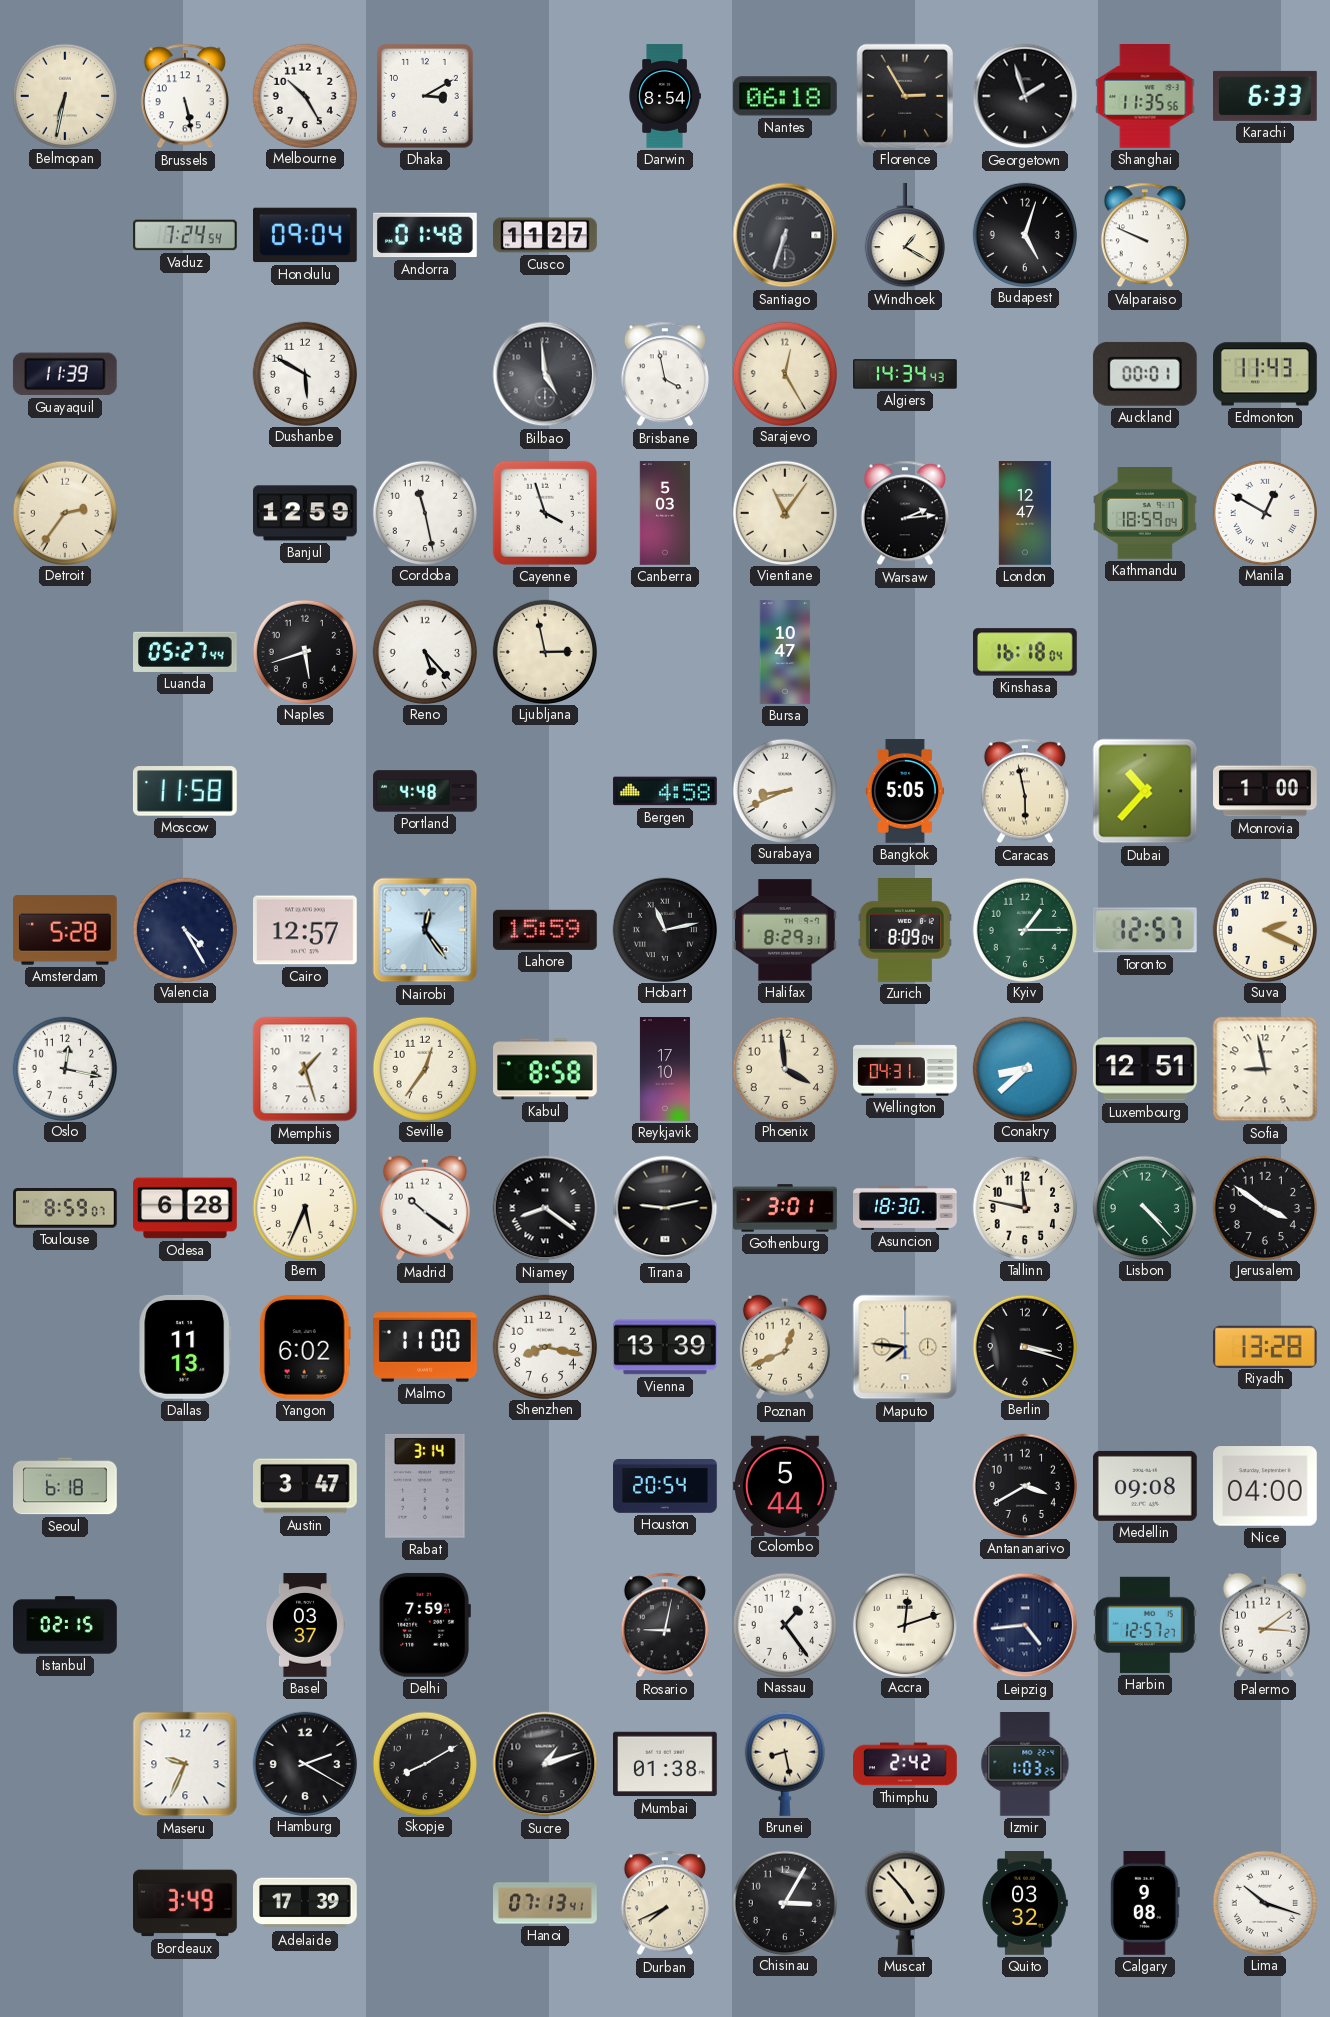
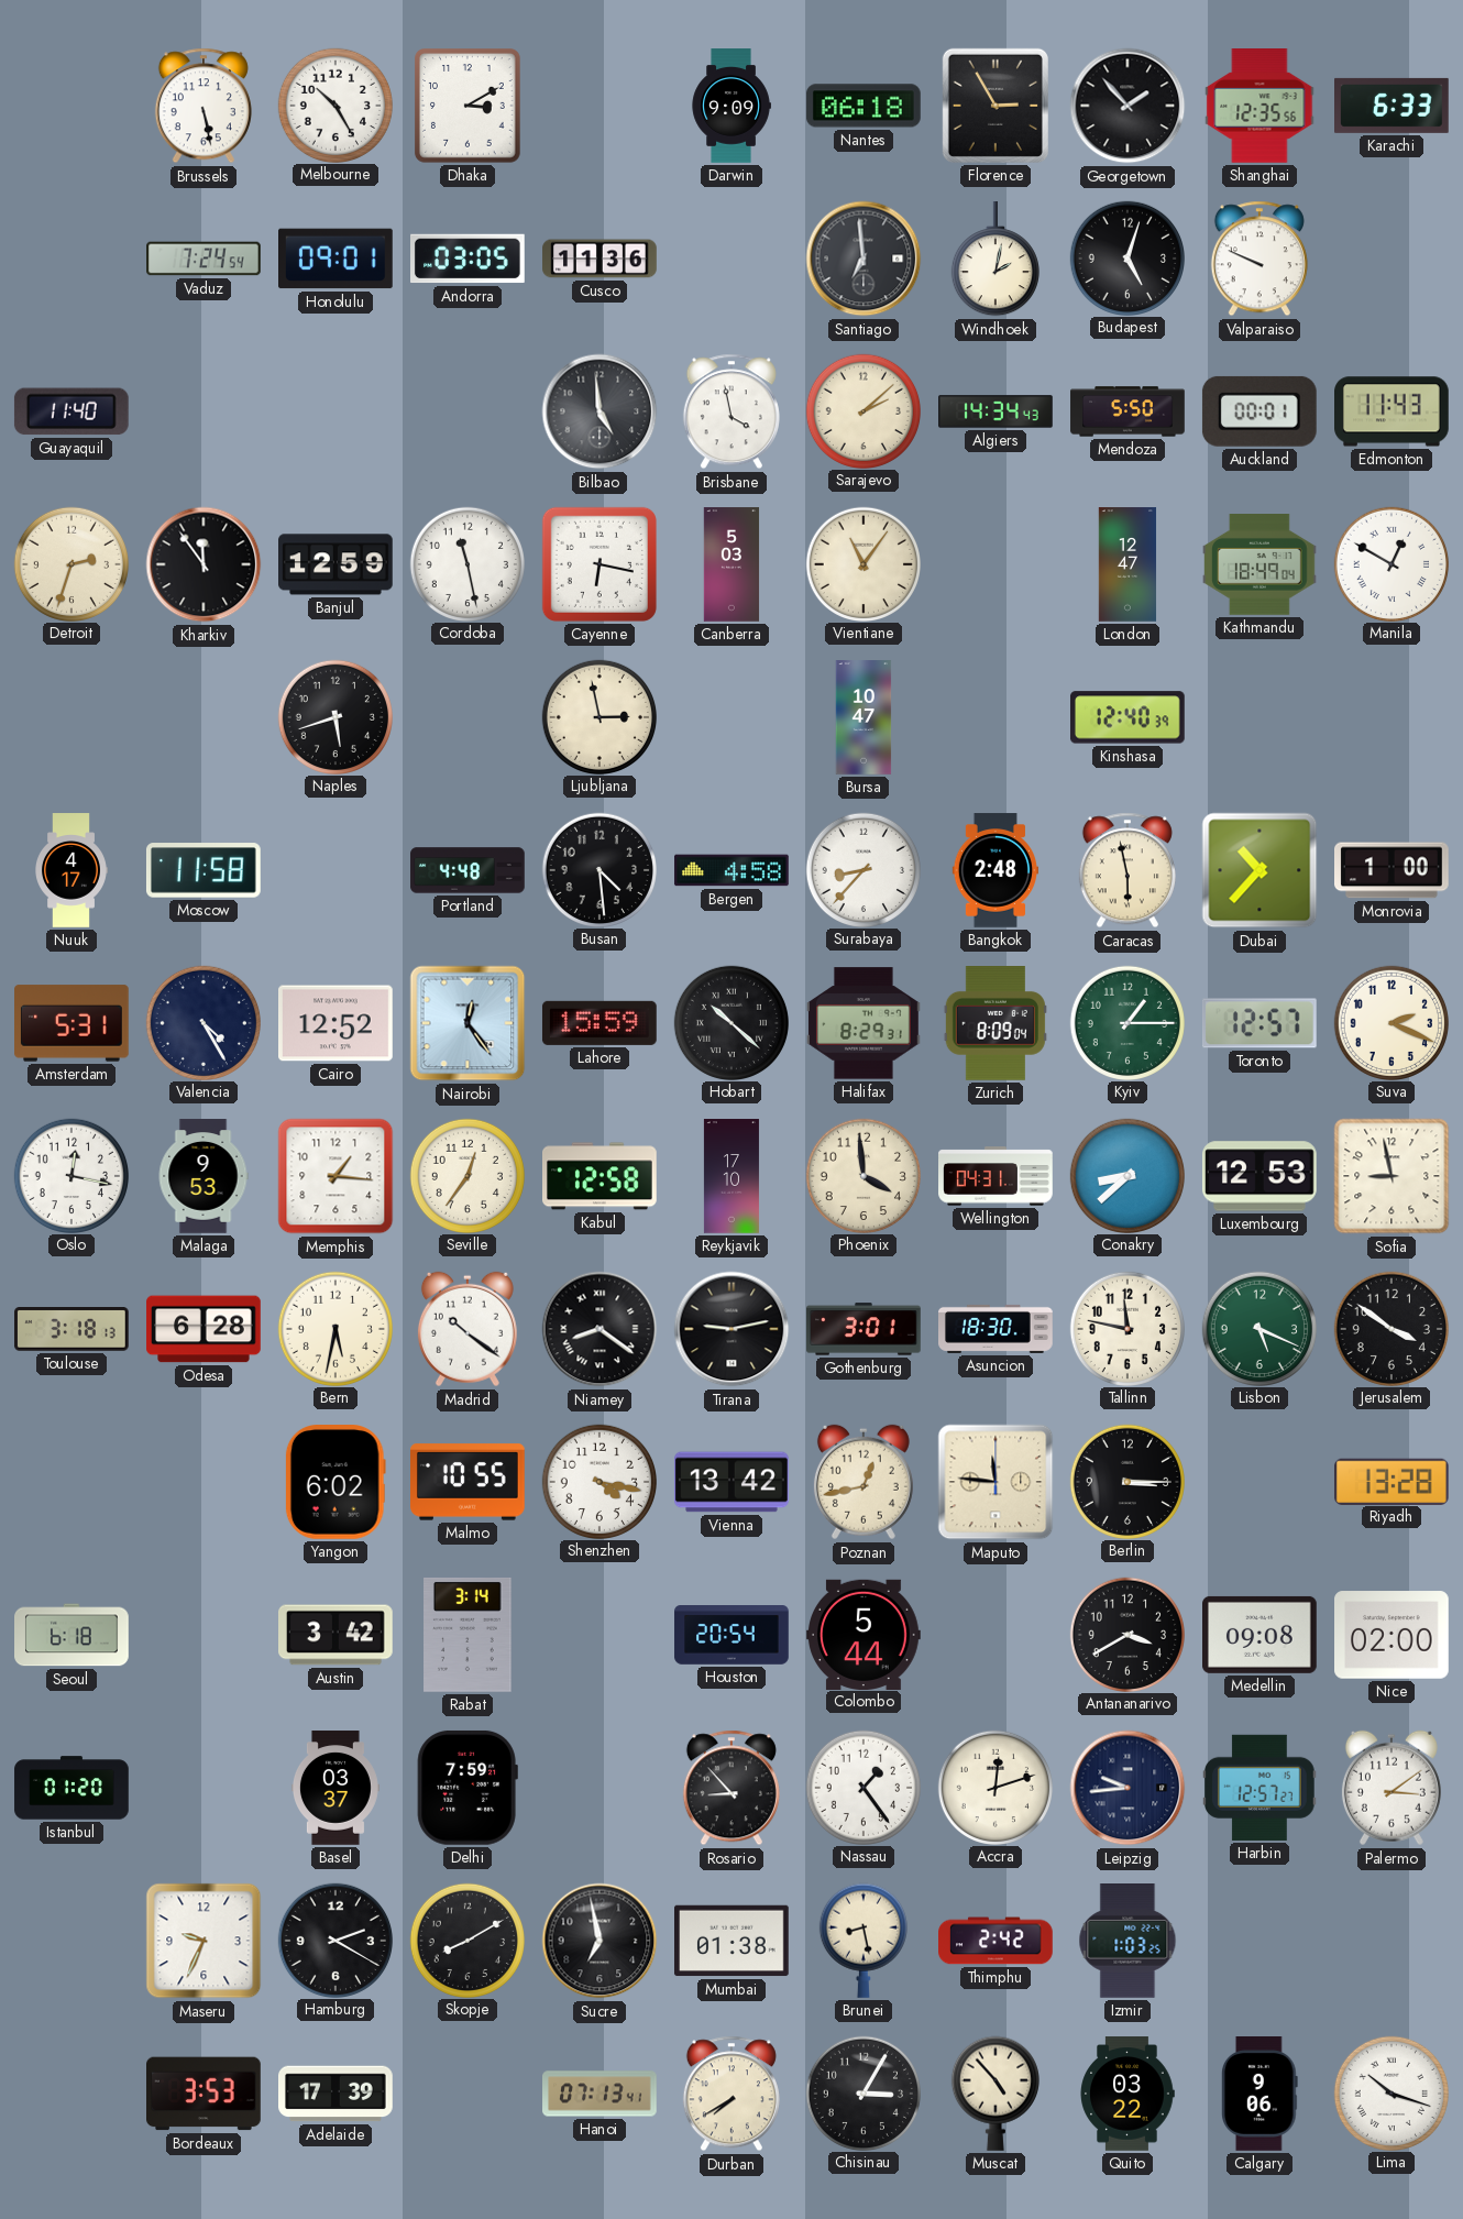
Belmopan: 6:32 -> none (64, 95)
Darwin: 8:54 -> 9:09 (732, 106)
Georgetown: 1:57 -> 1:53 (1127, 106)
Shanghai: 11:35 -> 12:35 (1259, 107)
Honolulu: 09:04 -> 09:01 (337, 259)
Andorra: 01:48 -> 03:05 (469, 259)
Cusco: 11:27 -> 11:36 (599, 259)
Santiago: 6:33 -> 6:59 (864, 259)
Windhoek: 1:20 -> 2:02 (996, 260)
Guayaquil: 11:39 -> 11:40 (71, 411)
Dushanbe: 5:50 -> none (304, 373)
Sarajevo: 12:25 -> 2:08 (862, 410)
Mendoza: none -> 5:50 (1127, 411)
Detroit: 2:36 -> 2:33 (70, 563)
Kharkiv: none -> 11:54 (204, 564)
Cayenne: 3:57 -> 6:17 (599, 564)
Warsaw: 2:14 -> none (905, 513)
Kathmandu: 18:59 -> 18:49 (1261, 565)
Luanda: 05:27 -> none (186, 652)
Reno: 5:23 -> none (424, 651)
Kinshasa: 16:18 -> 12:40 (1129, 717)
Nuuk: none -> 4:17 (71, 870)
Busan: none -> 4:29 (598, 869)
Surabaya: 8:41 -> 8:37 (862, 869)
Bangkok: 5:05 -> 2:48 (994, 870)
Amsterdam: 5:28 -> 5:31 (73, 1023)
Cairo: 12:57 -> 12:52 (337, 1023)
Hobart: 11:13 -> 10:22 (730, 1022)
Malaga: none -> 9:53 (204, 1176)
Memphis: 1:27 -> 1:16 (335, 1176)
Kabul: 8:58 -> 12:58 (601, 1176)
Luxembourg: 12:51 -> 12:53 (1259, 1176)
Toulouse: 8:59 -> 3:18 (73, 1330)
Bern: 5:34 -> 5:32 (334, 1328)
Lisbon: 4:23 -> 5:19 (1258, 1328)
Dallas: 11:13 -> none (185, 1347)
Malmo: 11:00 -> 10:55 (469, 1482)
Shenzhen: 8:17 -> 4:17 (598, 1481)
Vienna: 13:39 -> 13:42 (733, 1482)
Poznan: 12:41 -> 12:43 (864, 1482)
Maputo: 7:46 -> 11:46 (996, 1482)
Berlin: 3:18 -> 3:15 (1126, 1481)
Austin: 3:47 -> 3:42 (337, 1635)
Nice: 04:00 -> 02:00 (1393, 1635)
Istanbul: 02:15 -> 01:20 (71, 1788)
Rosario: 9:02 -> 8:53 (732, 1788)
Leipzig: 4:44 -> 9:44 (1127, 1788)
Sucre: 1:12 -> 6:58 (599, 1941)
Bordeaux: 3:49 -> 3:53 (205, 2094)
Durban: 7:41 -> 7:40 (732, 2094)
Quito: 03:32 -> 03:22 (1127, 2094)
Calgary: 9:08 -> 9:06 (1261, 2095)
